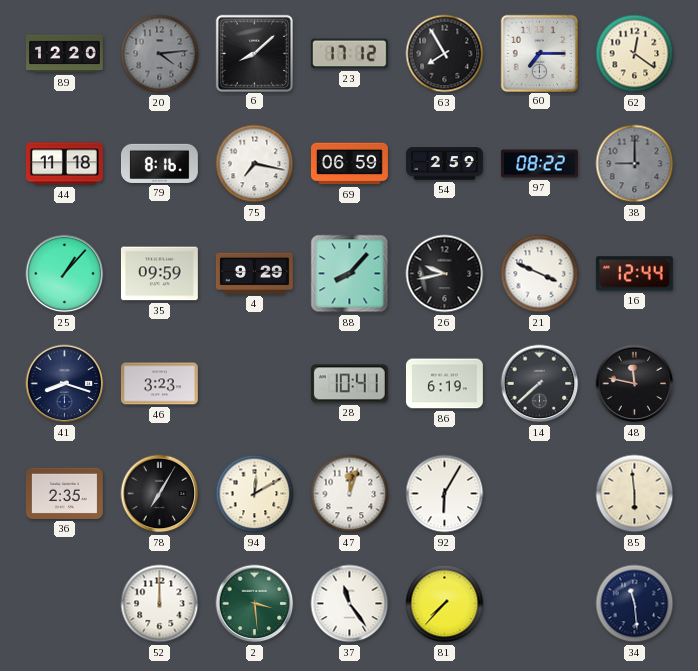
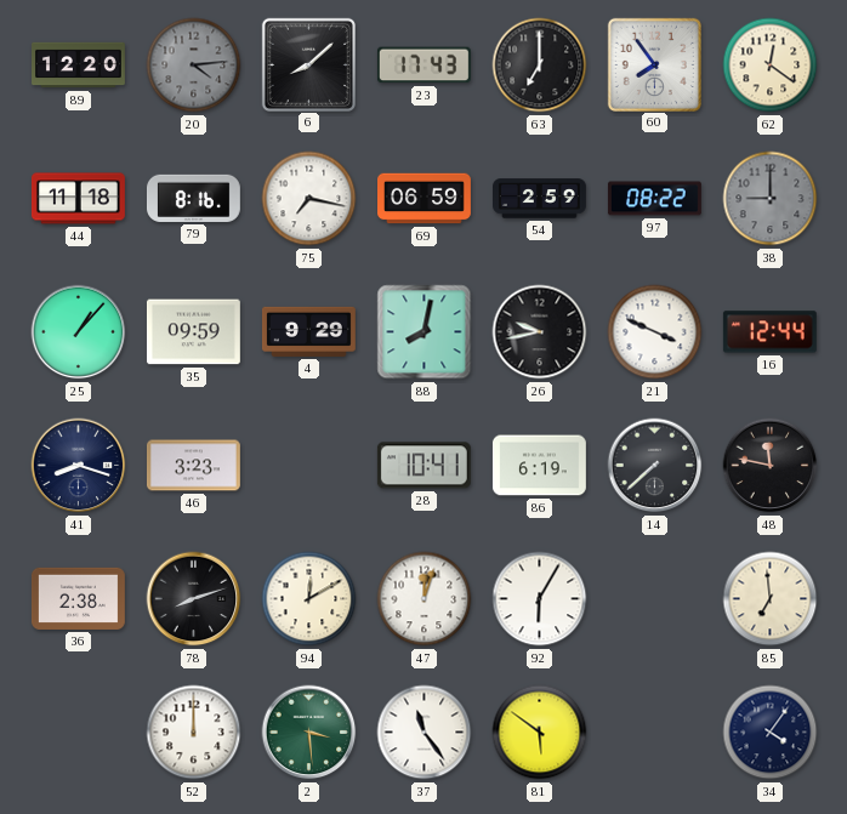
23: 17:12 -> 17:43 (423, 66)
63: 7:55 -> 7:00 (540, 66)
60: 7:15 -> 7:54 (654, 64)
88: 8:07 -> 8:02 (425, 332)
36: 2:35 -> 2:38 (78, 598)
78: 7:05 -> 8:12 (194, 599)
85: 5:59 -> 6:59 (771, 599)
81: 7:37 -> 5:51 (540, 733)
34: 11:29 -> 4:06 (771, 733)
